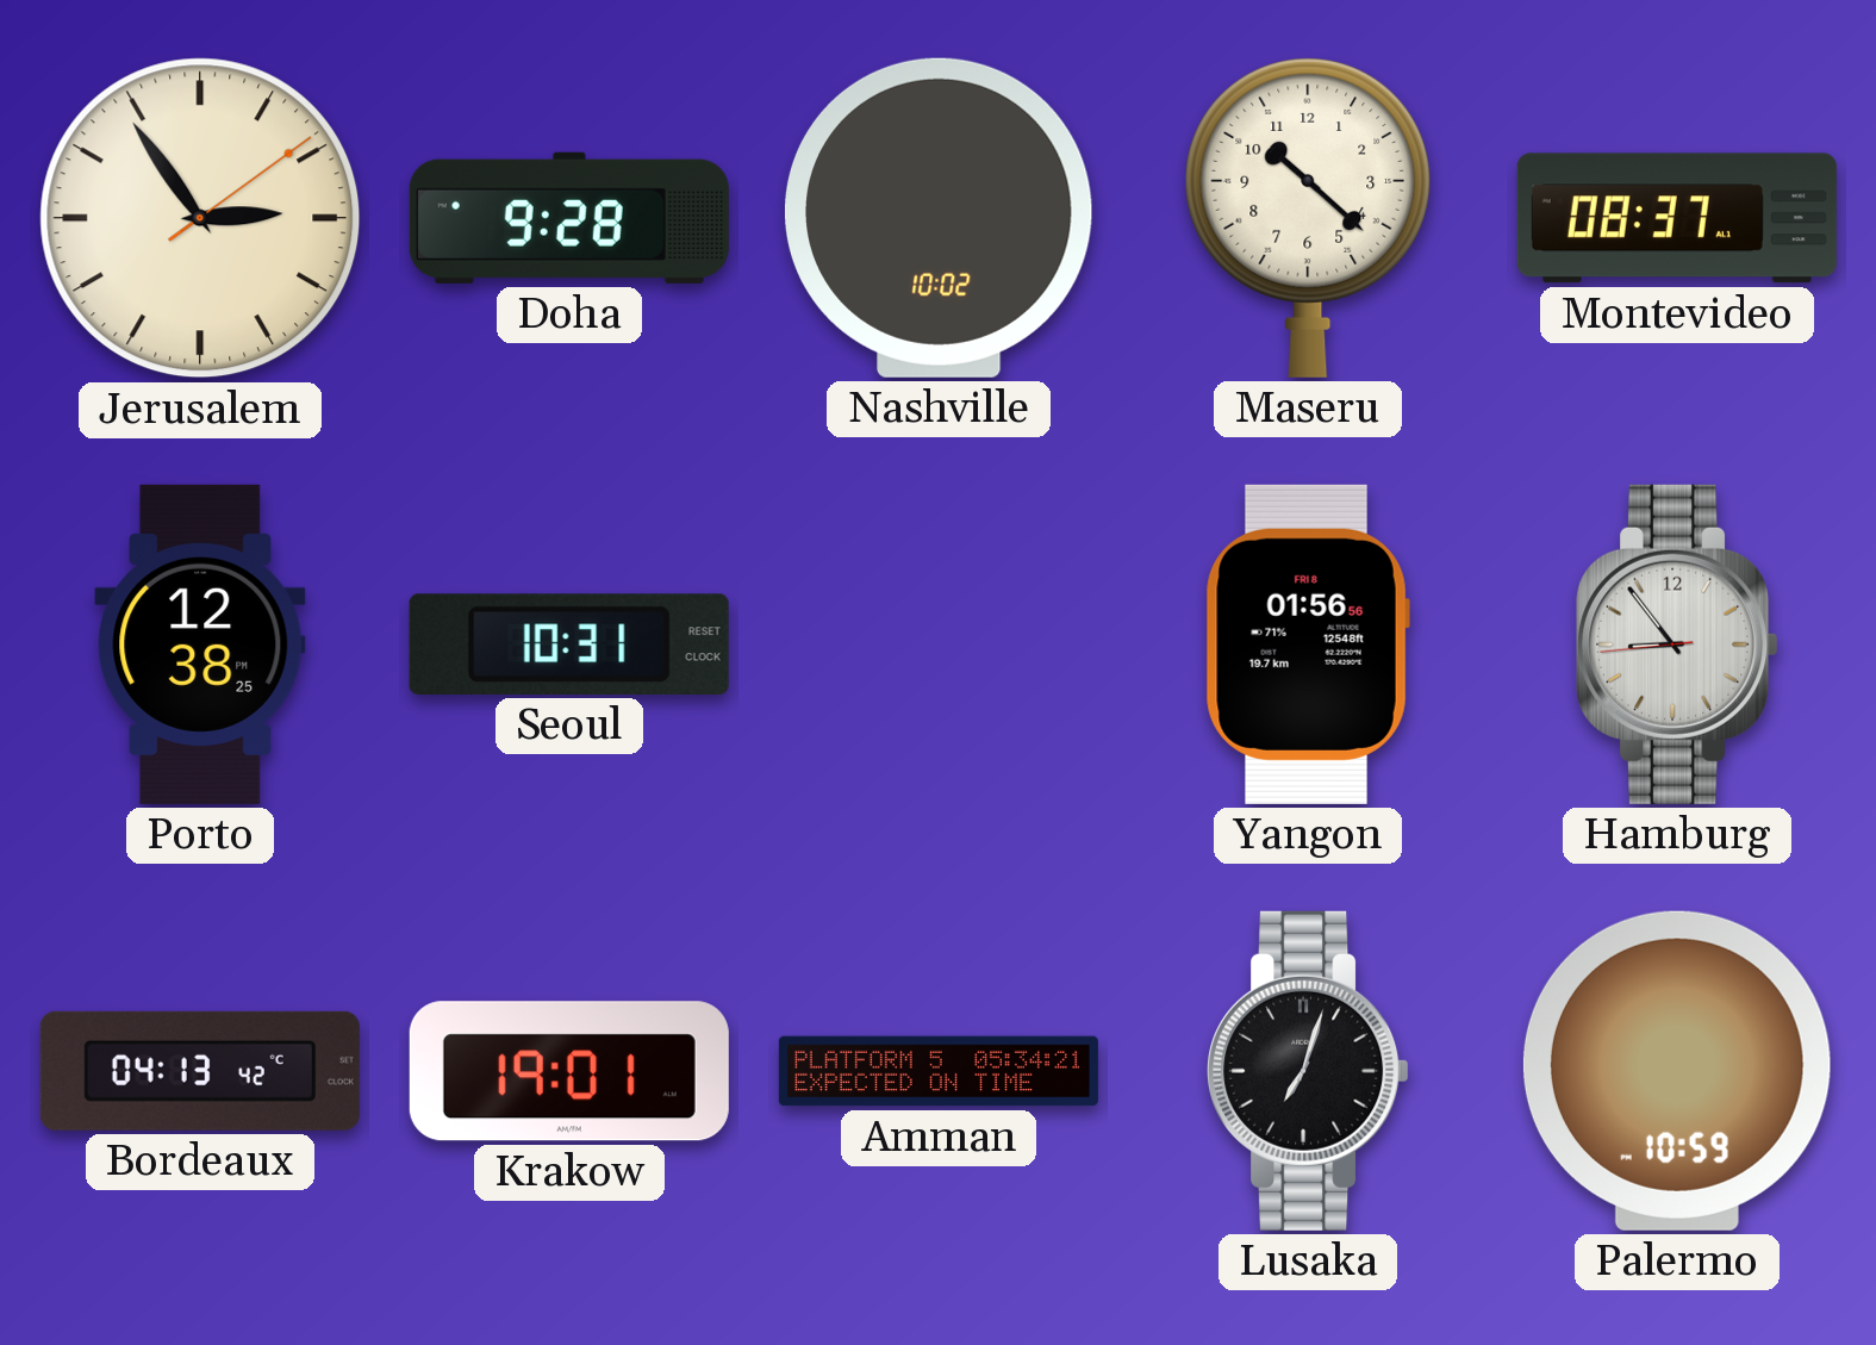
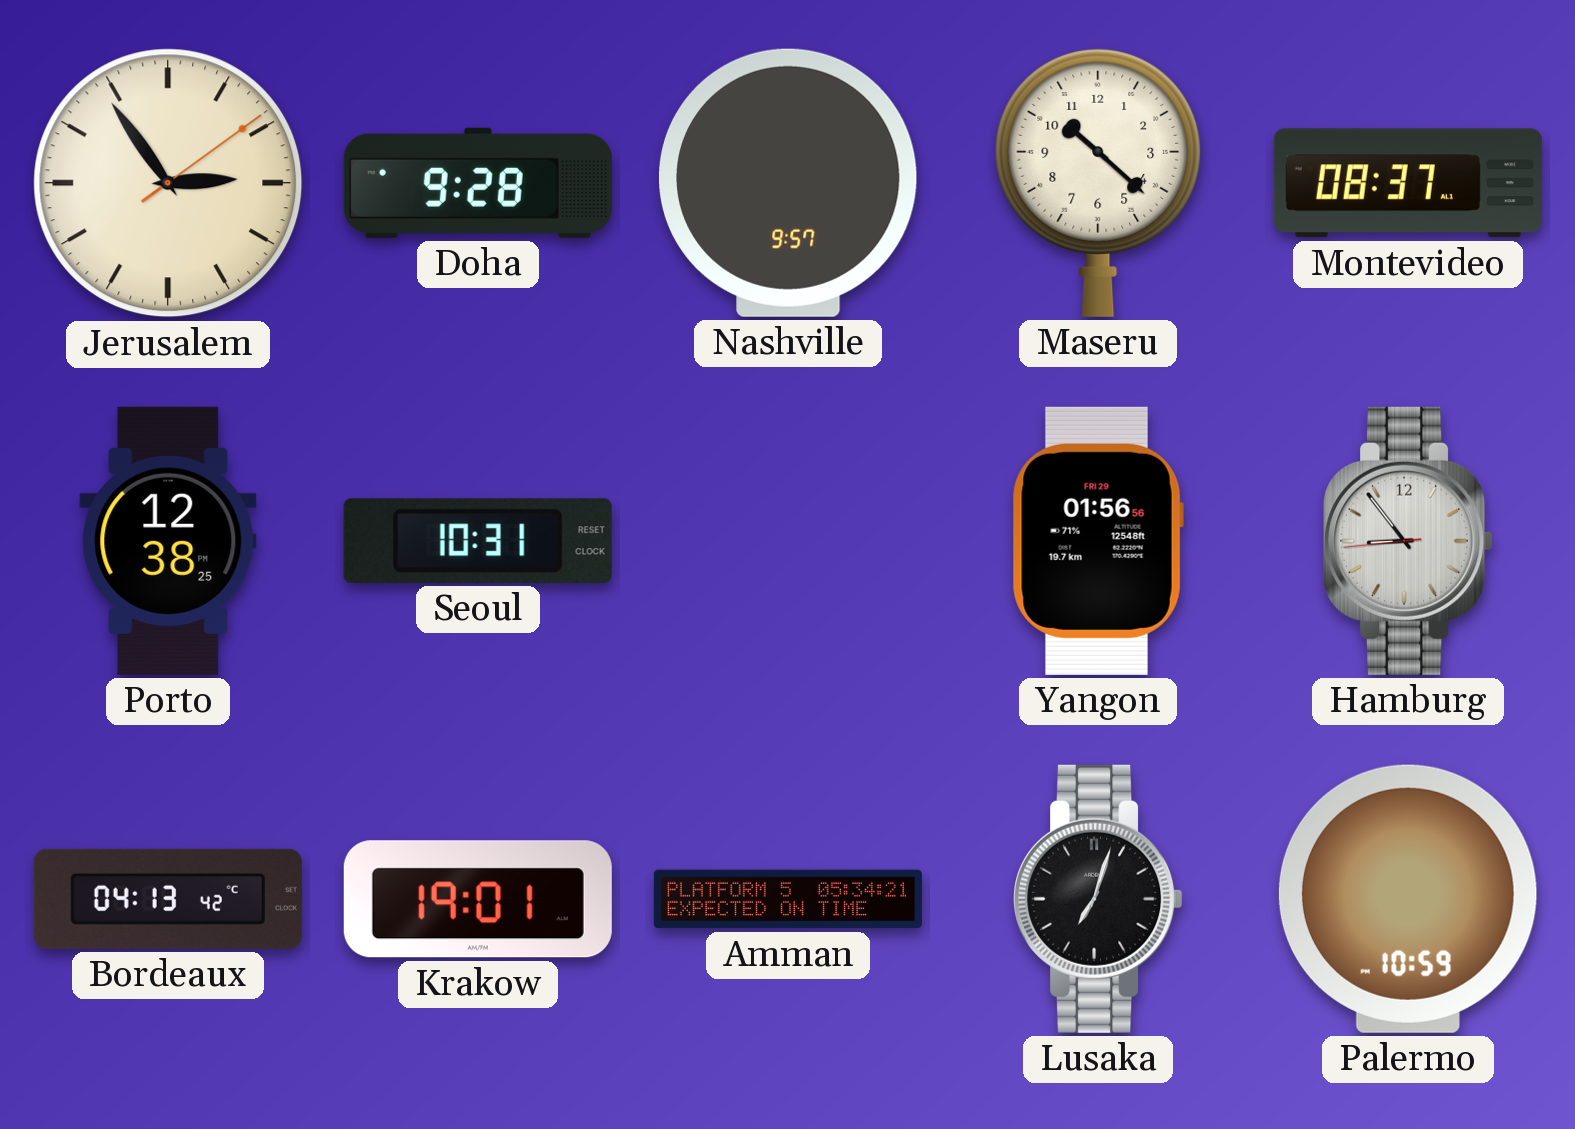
Nashville: 10:02 -> 9:57 (788, 183)
Yangon date: FRI 8 -> FRI 29 (1098, 541)
